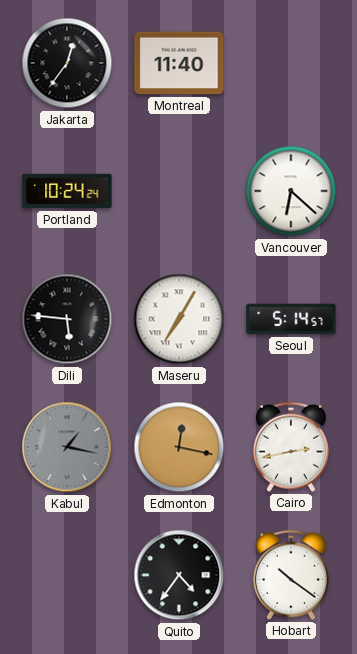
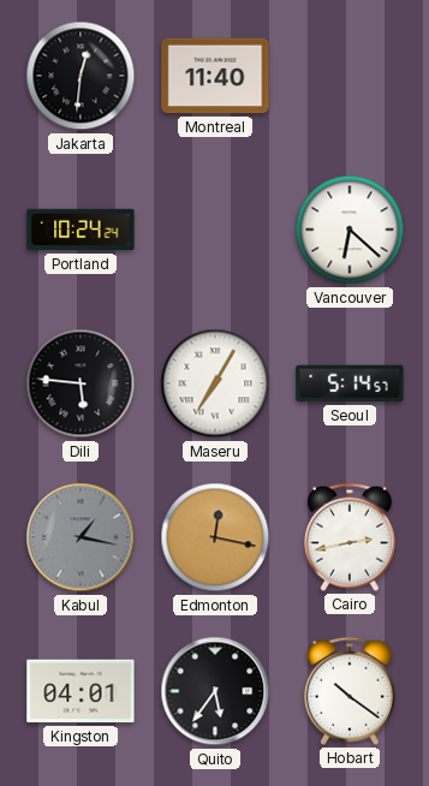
Jakarta: 12:36 -> 12:31 (81, 76)
Kingston: none -> 04:01 (81, 691)
Quito: 4:36 -> 5:36 (215, 691)
